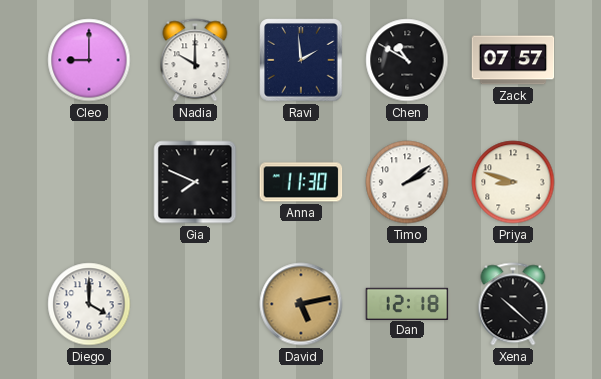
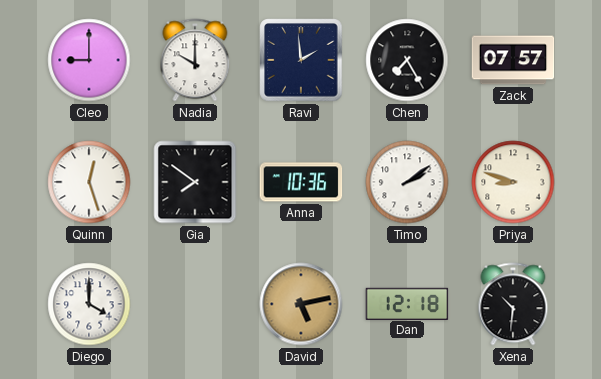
Chen: 10:50 -> 7:25 (407, 60)
Quinn: none -> 12:27 (89, 182)
Gia: 7:49 -> 7:51 (195, 182)
Anna: 11:30 -> 10:36 (301, 182)
Xena: 10:22 -> 10:31 (513, 304)
